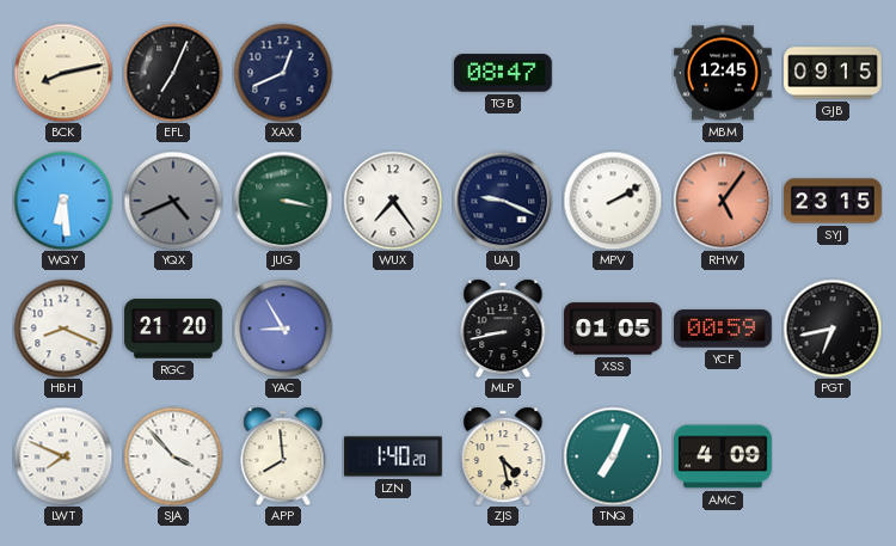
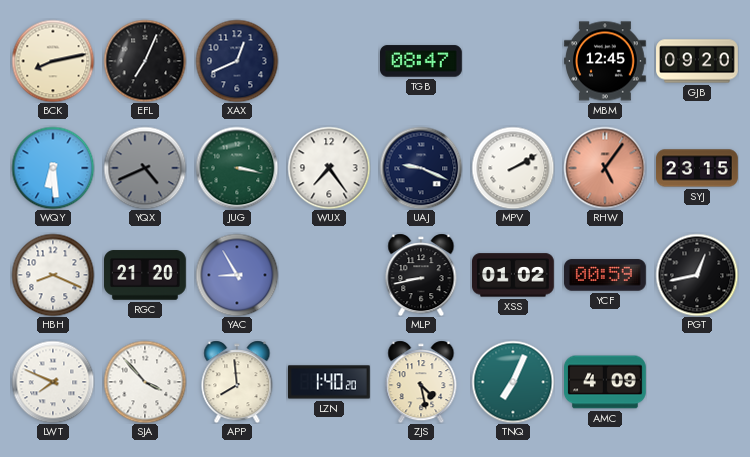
GJB: 09:15 -> 09:20 (697, 61)
XSS: 01:05 -> 01:02 (514, 275)
PGT: 6:43 -> 12:43 (697, 275)
